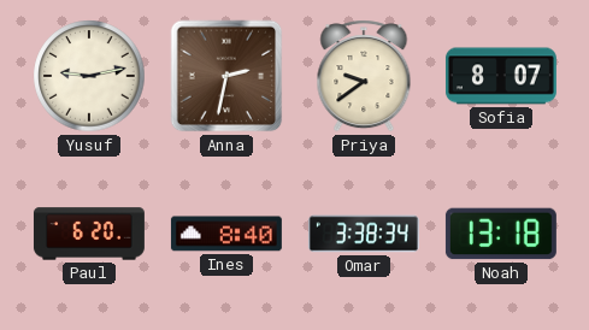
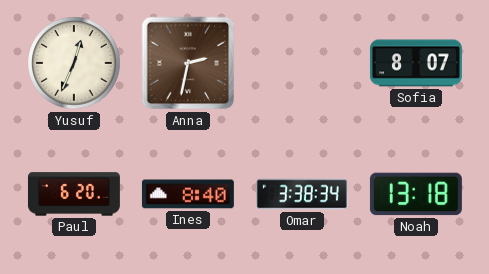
Yusuf: 9:13 -> 12:34 (74, 63)
Priya: 9:39 -> none (364, 76)
